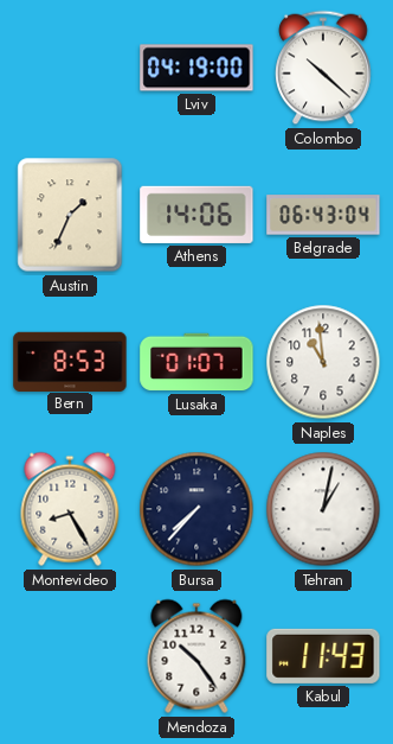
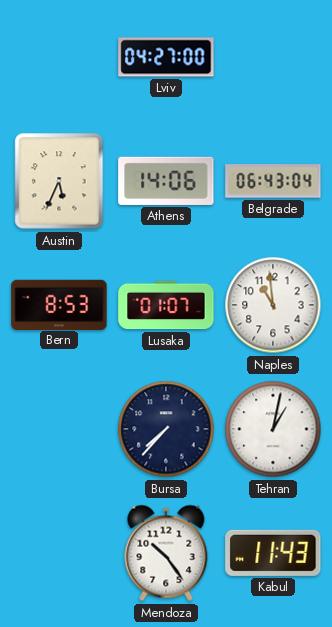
Lviv: 04:19 -> 04:27 (166, 57)
Colombo: 10:22 -> none (323, 68)
Austin: 1:34 -> 5:34 (59, 181)
Montevideo: 8:25 -> none (70, 509)
